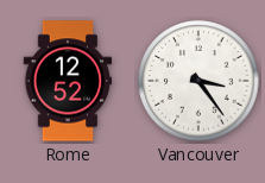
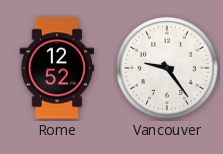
Vancouver: 3:24 -> 9:24 (167, 68)
